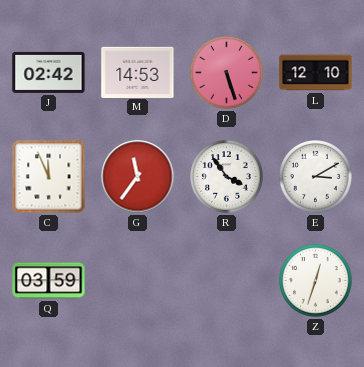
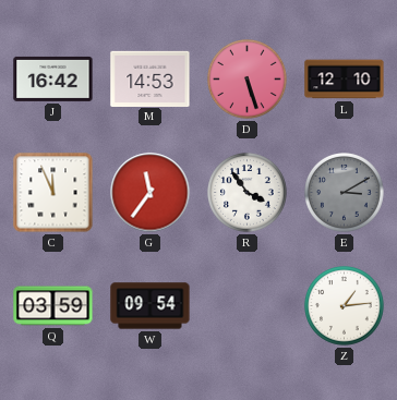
J: 02:42 -> 16:42 (53, 78)
E dial: white -> grey (345, 193)
W: none -> 09:54 (151, 306)
Z: 12:33 -> 1:14 (345, 306)
